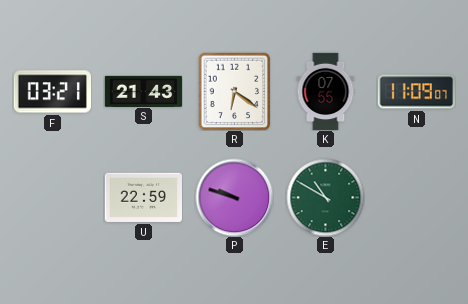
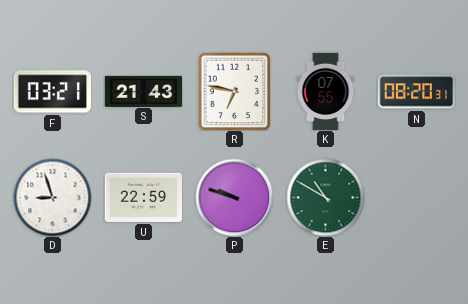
R: 6:21 -> 6:47 (235, 91)
N: 11:09 -> 08:20 (416, 92)
D: none -> 8:57 (52, 197)
